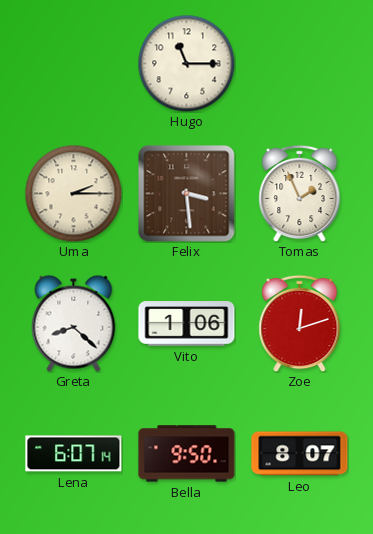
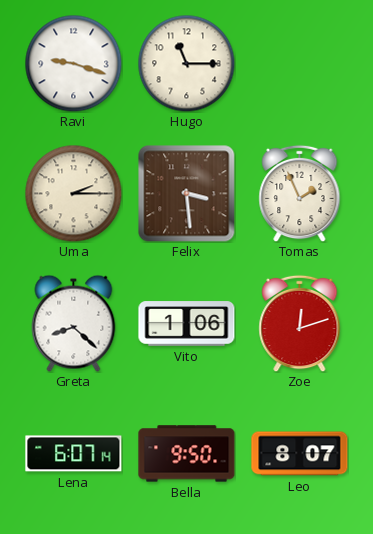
Ravi: none -> 9:18 (73, 63)
